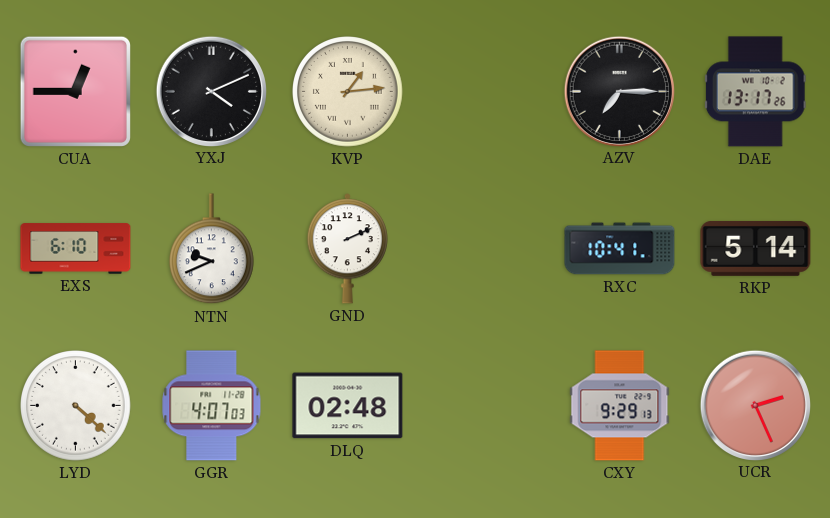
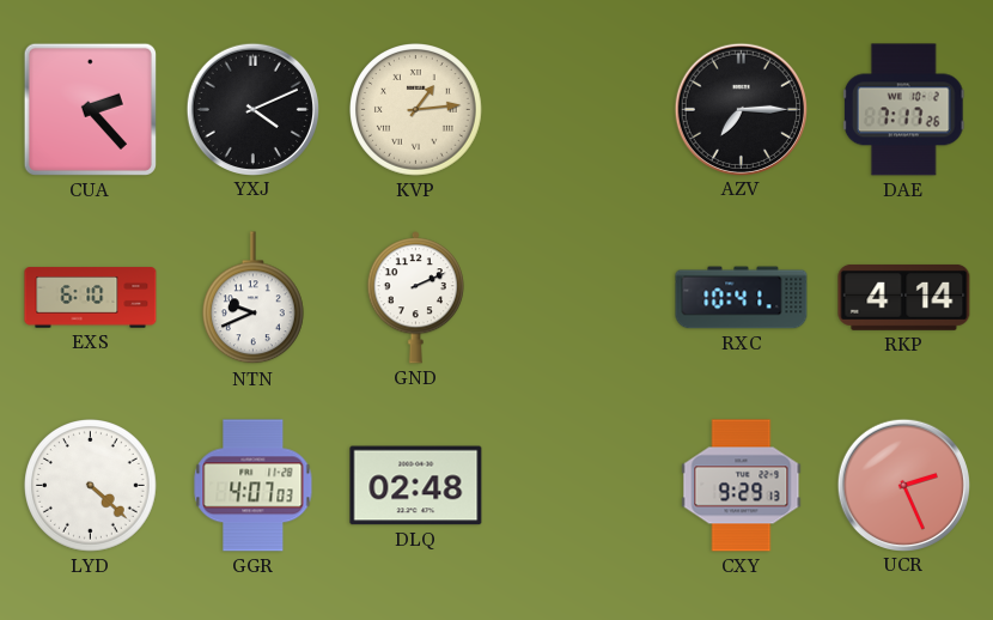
CUA: 12:45 -> 2:23 (90, 109)
DAE: 13:17 -> 7:17 (903, 110)
RKP: 5:14 -> 4:14 (904, 297)
